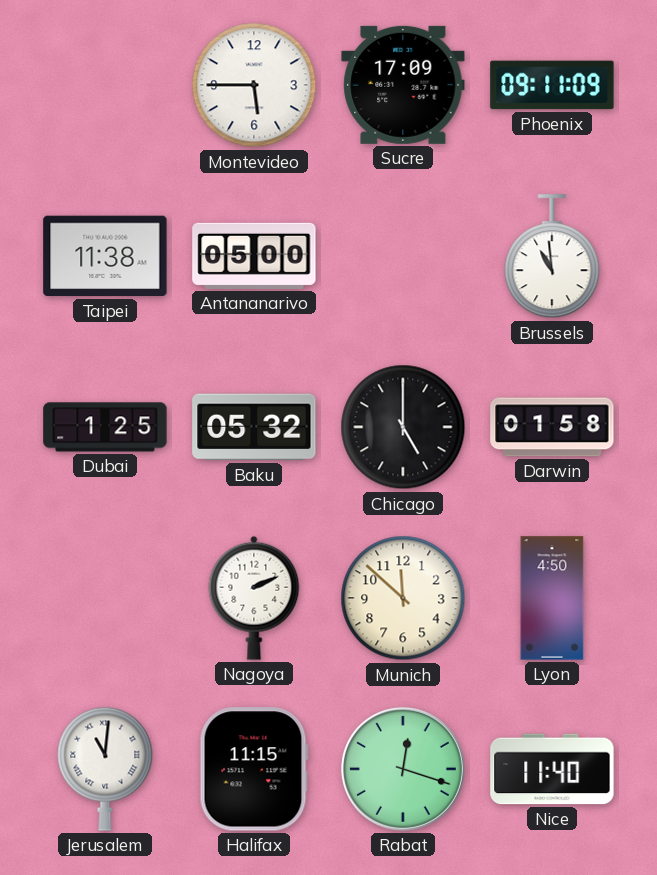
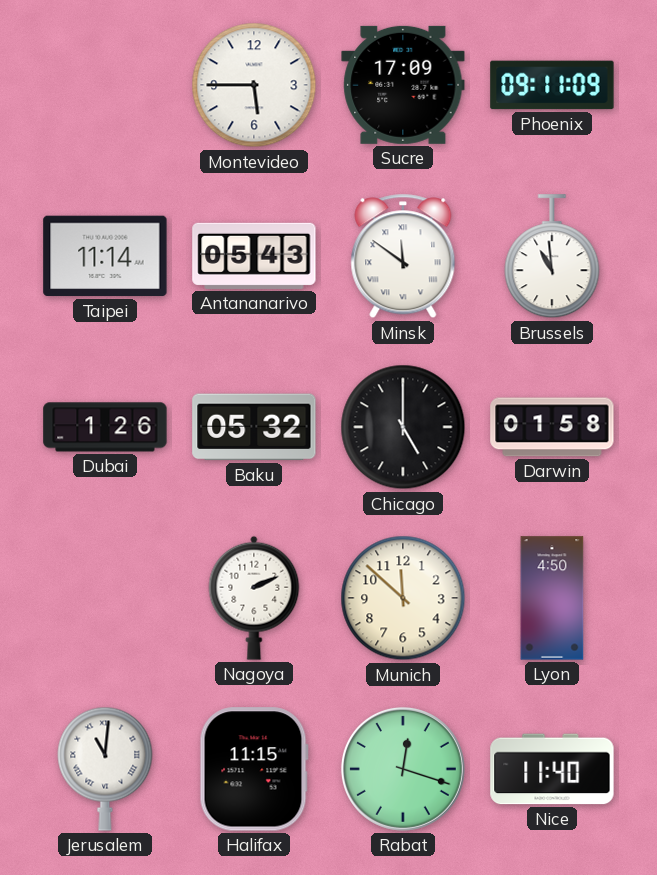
Taipei: 11:38 -> 11:14 (105, 256)
Antananarivo: 05:00 -> 05:43 (254, 256)
Minsk: none -> 11:51 (403, 256)
Dubai: 1:25 -> 1:26 (105, 427)
